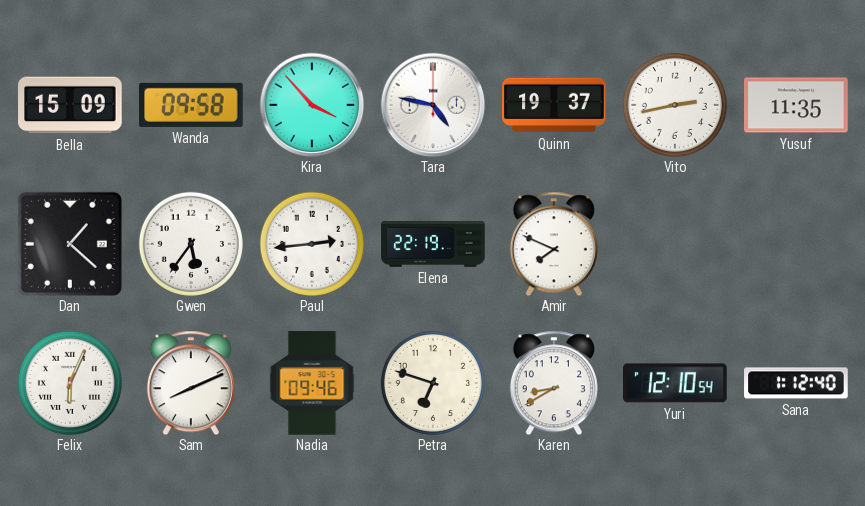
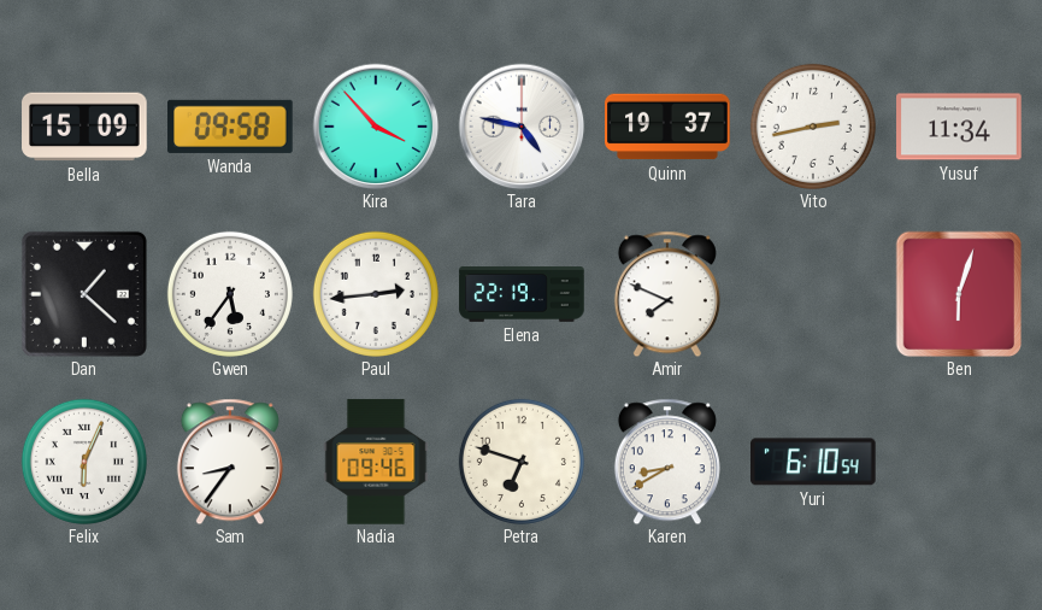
Yusuf: 11:35 -> 11:34 (959, 127)
Ben: none -> 6:03 (959, 294)
Sam: 8:11 -> 8:36 (230, 462)
Yuri: 12:10 -> 6:10 (814, 462)
Sana: 1:12 -> none (796, 383)
